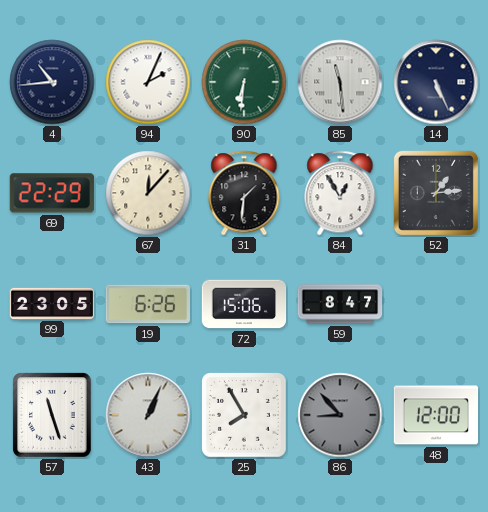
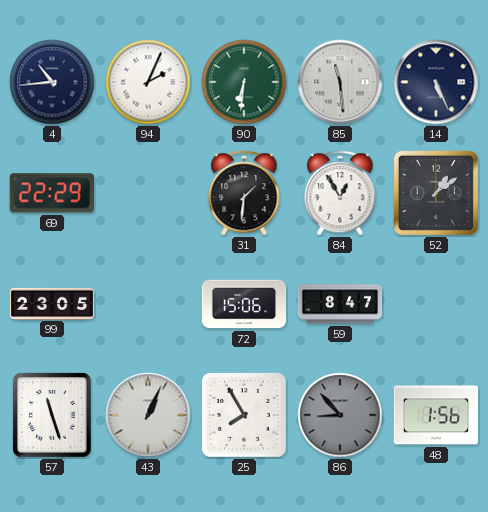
67: 12:07 -> none (148, 193)
52: 1:14 -> 1:09 (436, 193)
19: 6:26 -> none (147, 304)
48: 12:00 -> 1:56 (436, 415)
